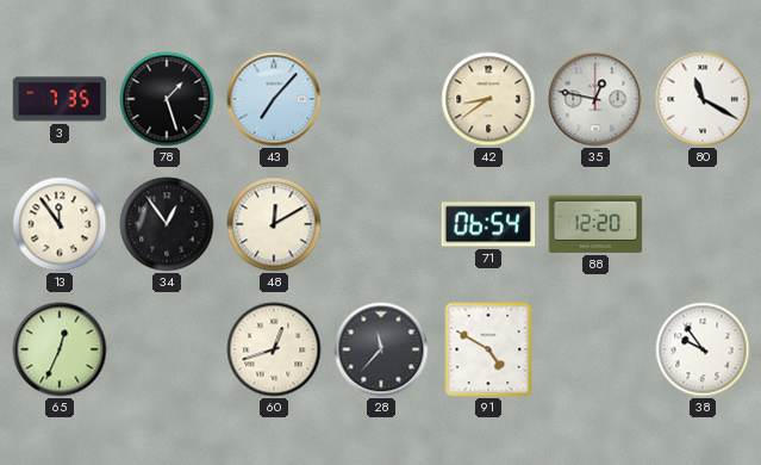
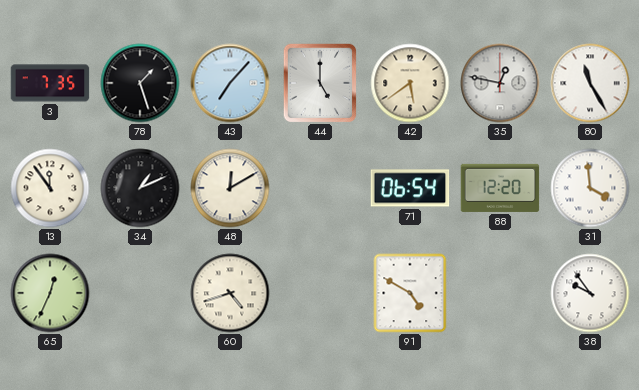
44: none -> 5:00 (320, 83)
42: 8:39 -> 5:39 (410, 83)
80: 11:20 -> 11:25 (590, 83)
34: 12:54 -> 1:11 (140, 188)
31: none -> 3:59 (590, 188)
60: 12:42 -> 4:42 (230, 293)
28: 11:37 -> none (381, 349)
